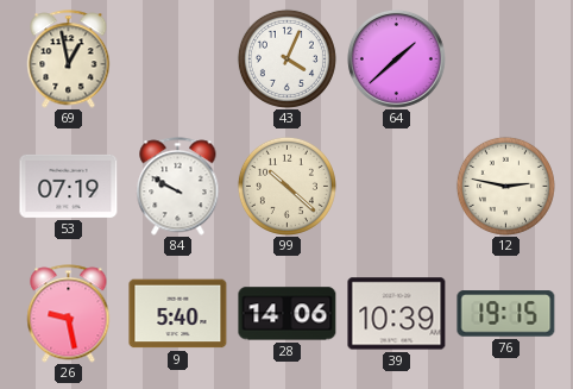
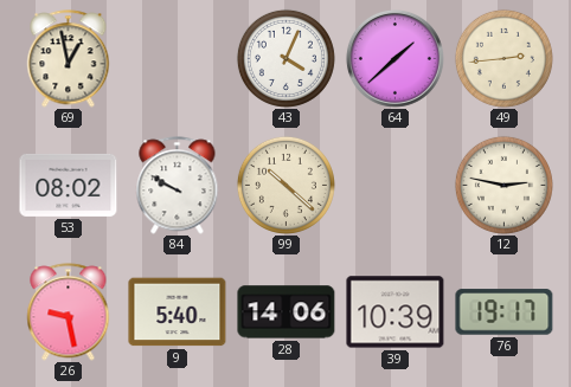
49: none -> 2:44 (503, 58)
53: 07:19 -> 08:02 (69, 185)
76: 19:15 -> 19:17 (505, 312)
